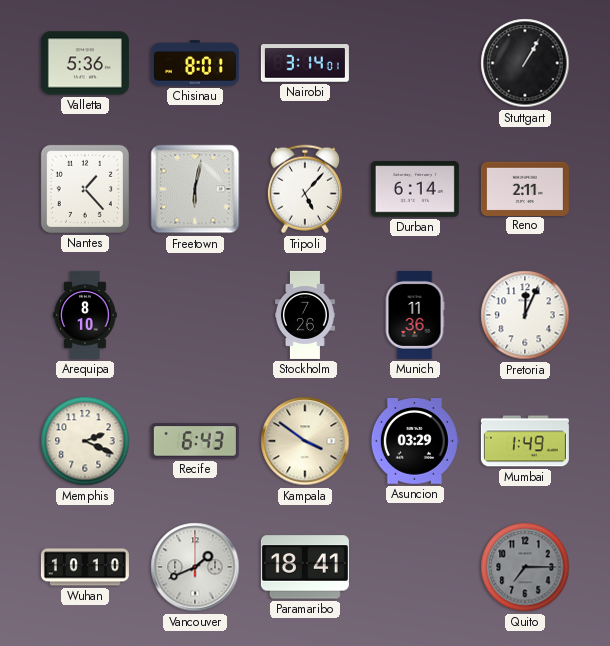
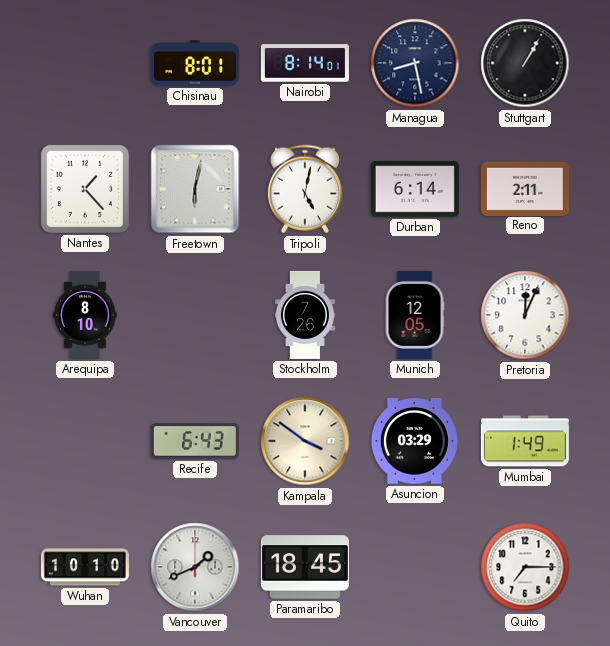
Valletta: 5:36 -> none (85, 63)
Nairobi: 3:14 -> 8:14 (305, 63)
Managua: none -> 8:28 (415, 63)
Tripoli: 5:07 -> 5:02 (305, 189)
Munich: 11:36 -> 12:05 (415, 315)
Memphis: 2:19 -> none (85, 441)
Paramaribo: 18:41 -> 18:45 (305, 567)
Quito dial: grey -> white (525, 567)
